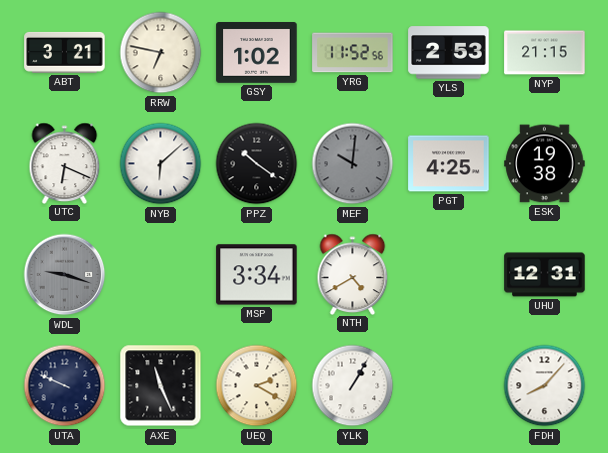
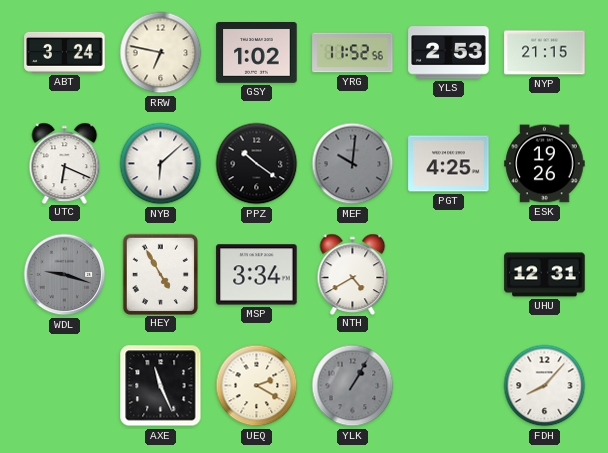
ABT: 3:21 -> 3:24 (65, 52)
ESK: 19:38 -> 19:26 (545, 164)
HEY: none -> 4:55 (160, 274)
UTA: 9:49 -> none (65, 386)
YLK dial: white -> grey (353, 386)
